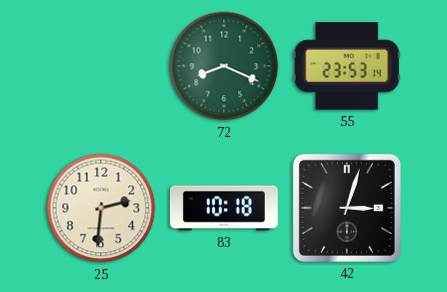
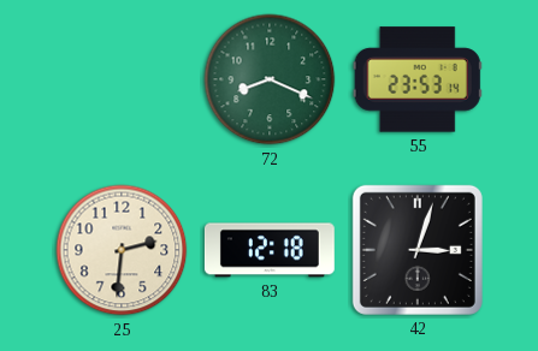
83: 10:18 -> 12:18 (270, 250)
